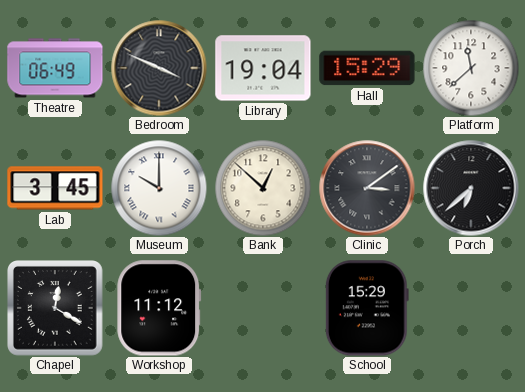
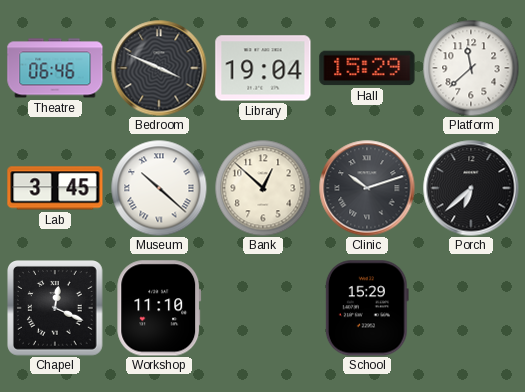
Theatre: 06:49 -> 06:46 (55, 68)
Museum: 10:00 -> 10:22 (159, 188)
Clinic: 3:09 -> 10:12 (367, 188)
Chapel: 12:20 -> 12:19 (56, 309)
Workshop: 11:12 -> 11:10 (159, 308)
